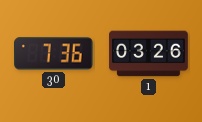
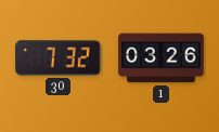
30: 7:36 -> 7:32 (59, 58)
